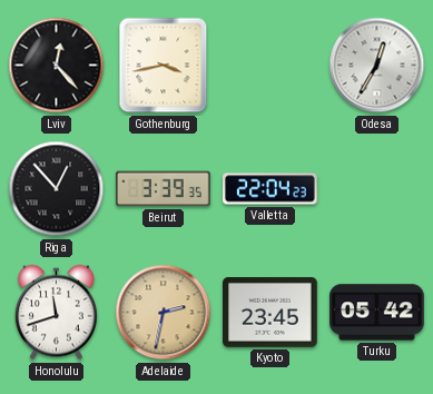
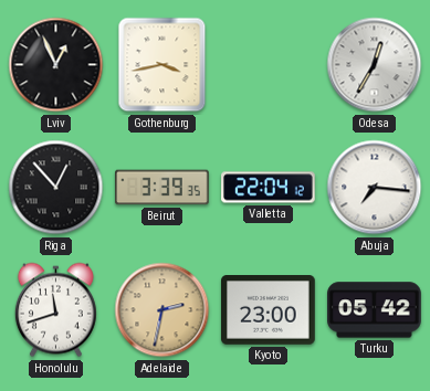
Lviv: 12:23 -> 12:56 (56, 65)
Valletta: 22:04:23 -> 22:04:12 (269, 188)
Abuja: none -> 7:16 (375, 188)
Kyoto: 23:45 -> 23:00 (269, 310)
